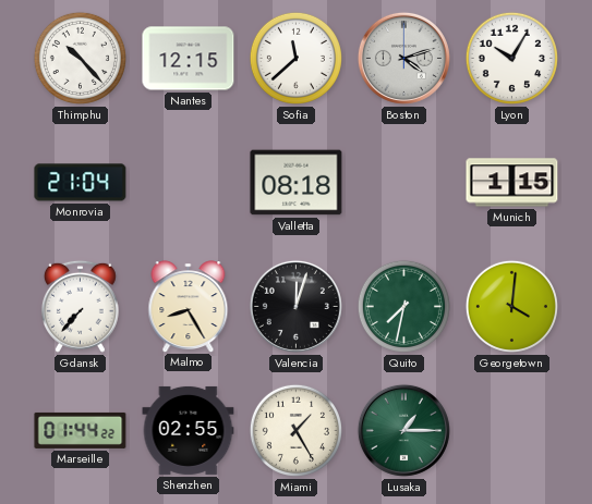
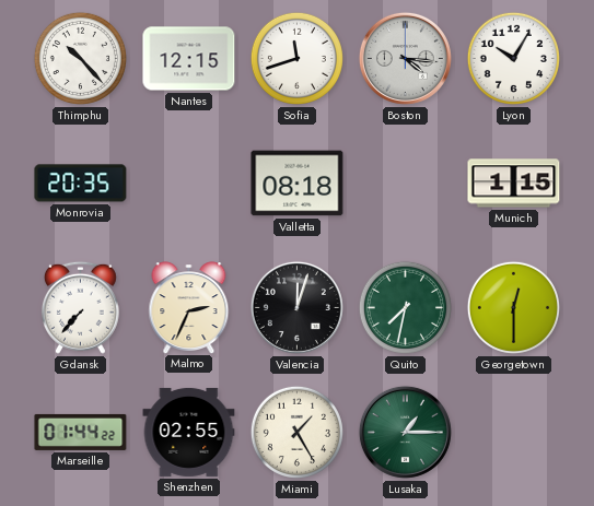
Sofia: 11:38 -> 11:42 (296, 58)
Boston: 4:12 -> 4:16 (405, 58)
Monrovia: 21:04 -> 20:35 (81, 184)
Malmo: 8:25 -> 2:34 (189, 307)
Georgetown: 4:01 -> 12:30 (513, 307)
